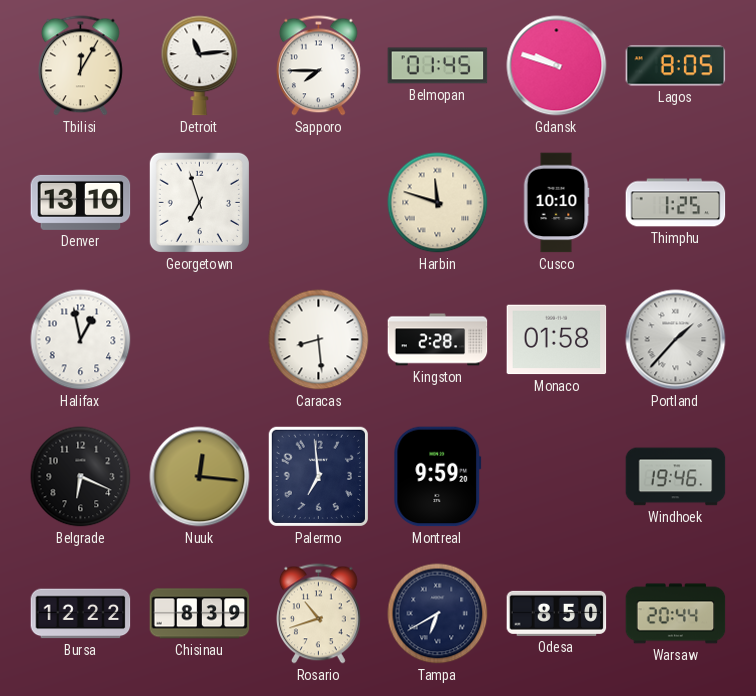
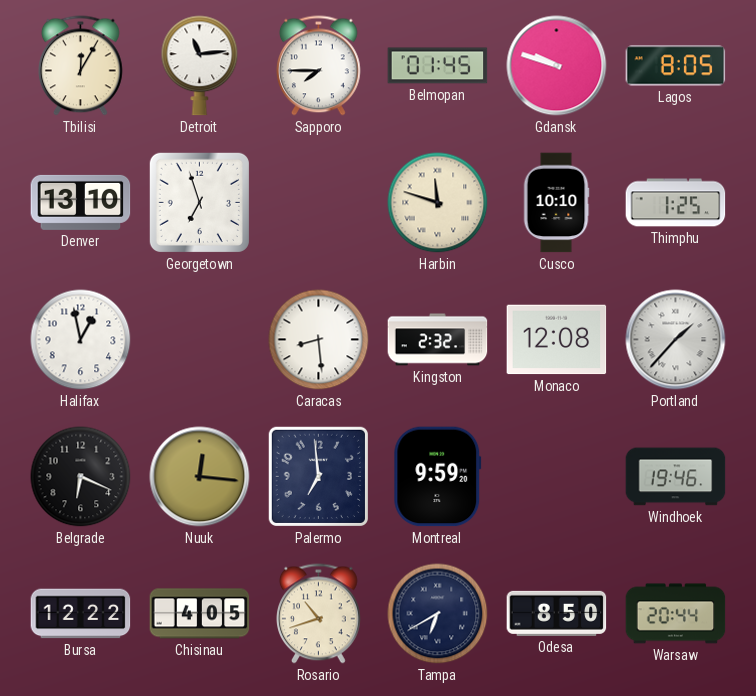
Kingston: 2:28 -> 2:32 (438, 340)
Monaco: 01:58 -> 12:08 (557, 340)
Chisinau: 8:39 -> 4:05 (200, 614)
